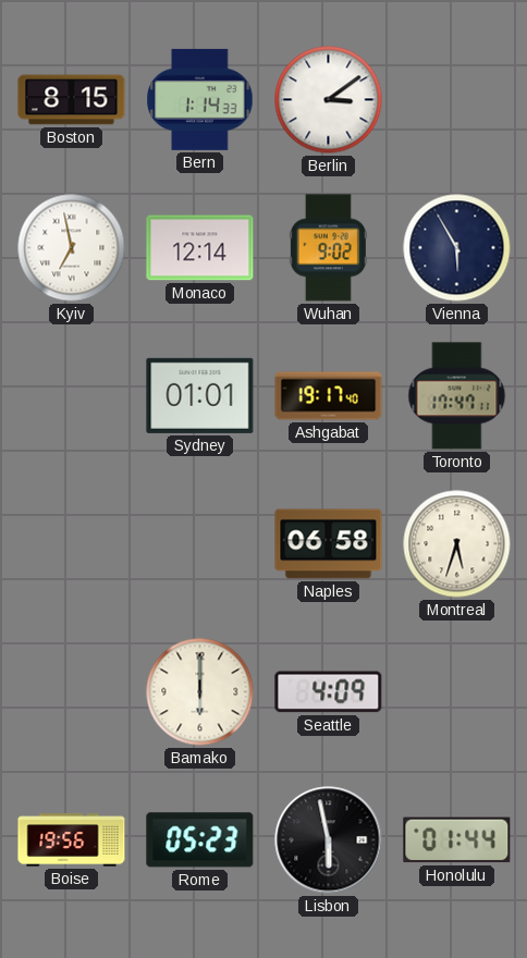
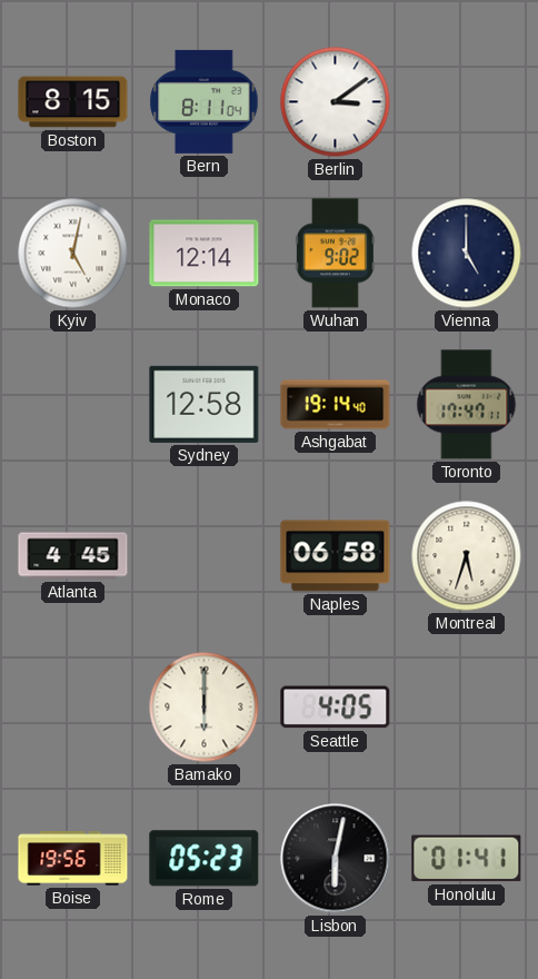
Bern: 1:14 -> 8:11 (205, 101)
Kyiv: 6:58 -> 5:02 (73, 254)
Vienna: 5:55 -> 5:00 (467, 254)
Sydney: 01:01 -> 12:58 (205, 404)
Ashgabat: 19:17 -> 19:14 (336, 405)
Atlanta: none -> 4:45 (73, 556)
Seattle: 4:09 -> 4:05 (336, 708)
Lisbon: 5:58 -> 6:02 (336, 859)
Honolulu: 01:44 -> 01:41 (467, 859)
